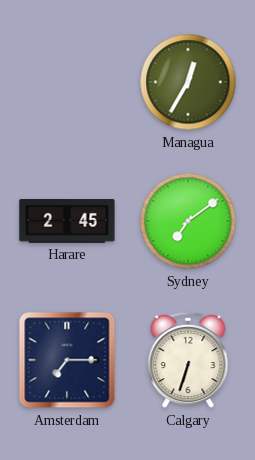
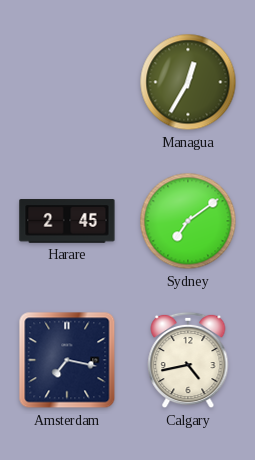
Amsterdam: 7:15 -> 7:17 (67, 360)
Calgary: 6:33 -> 4:43 (188, 360)
